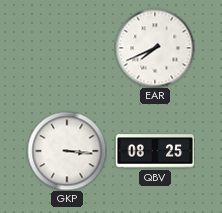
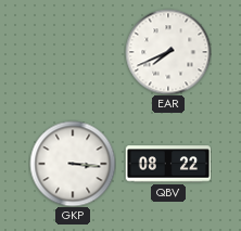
QBV: 08:25 -> 08:22 (168, 164)
